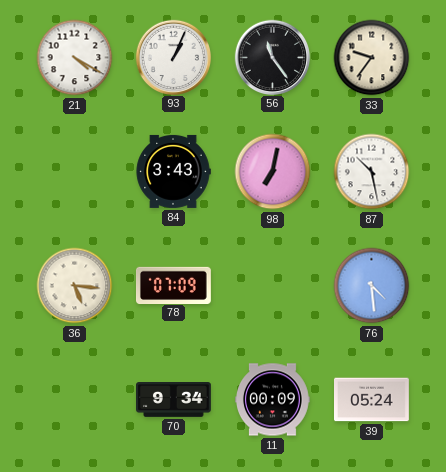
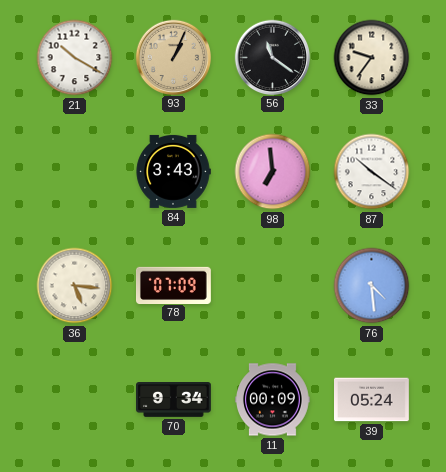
21: 4:20 -> 10:20 (75, 58)
93 dial: white -> champagne (173, 57)
56: 11:24 -> 11:21 (272, 57)
98: 7:02 -> 6:59 (273, 172)
87: 10:28 -> 10:21 (372, 172)
